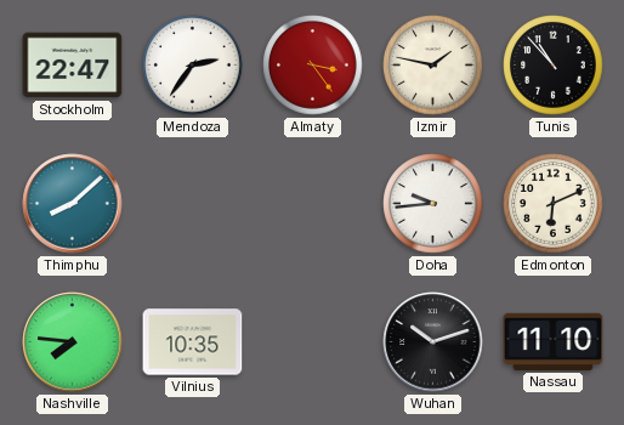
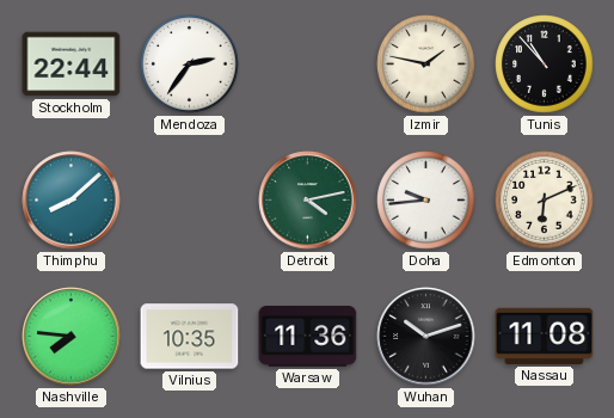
Stockholm: 22:47 -> 22:44 (72, 64)
Almaty: 3:24 -> none (313, 66)
Detroit: none -> 4:13 (308, 201)
Warsaw: none -> 11:36 (308, 337)
Nassau: 11:10 -> 11:08 (545, 336)
